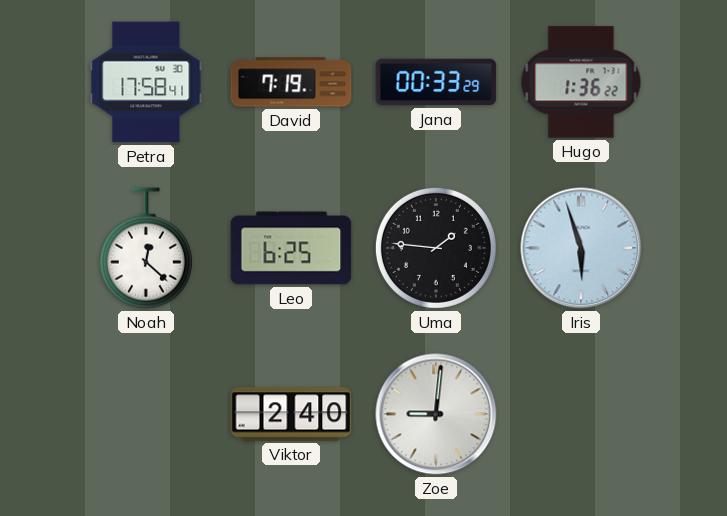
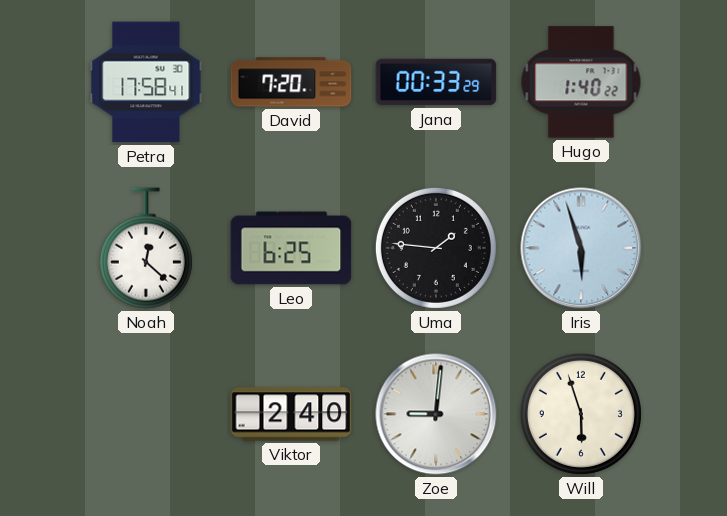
David: 7:19 -> 7:20 (291, 82)
Hugo: 1:36 -> 1:40 (581, 82)
Will: none -> 5:57 (581, 414)
